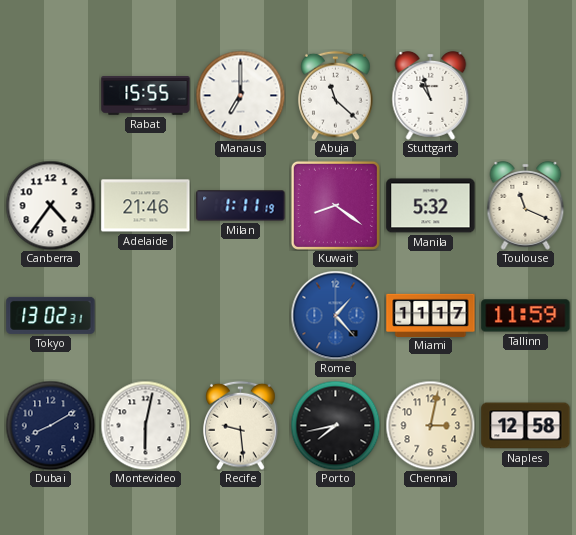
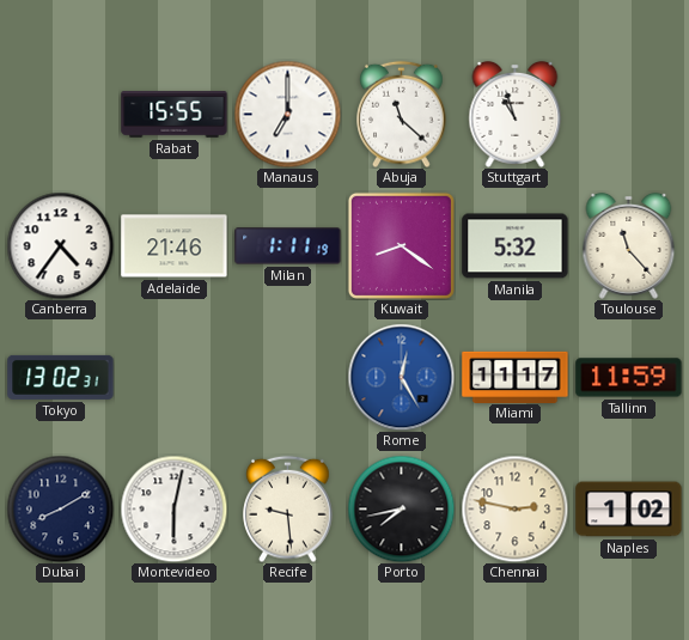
Toulouse: 11:19 -> 11:23 (629, 245)
Rome: 1:23 -> 12:25 (401, 377)
Chennai: 3:02 -> 2:47 (514, 508)
Naples: 12:58 -> 1:02 (629, 510)
